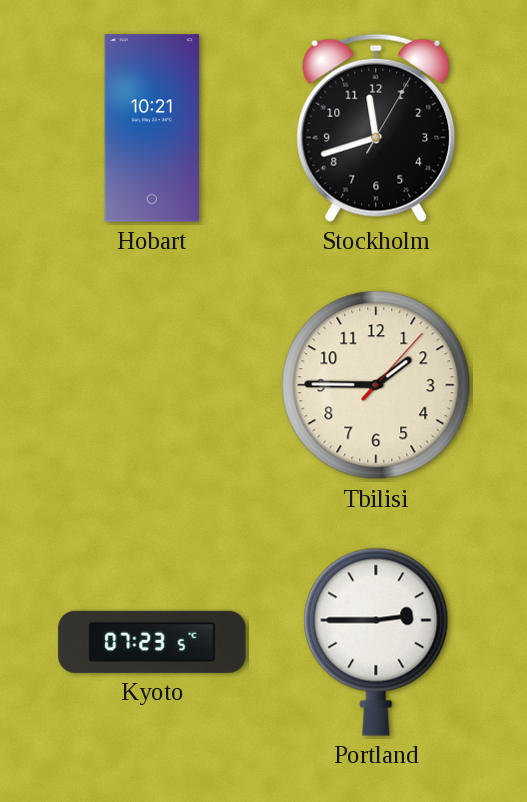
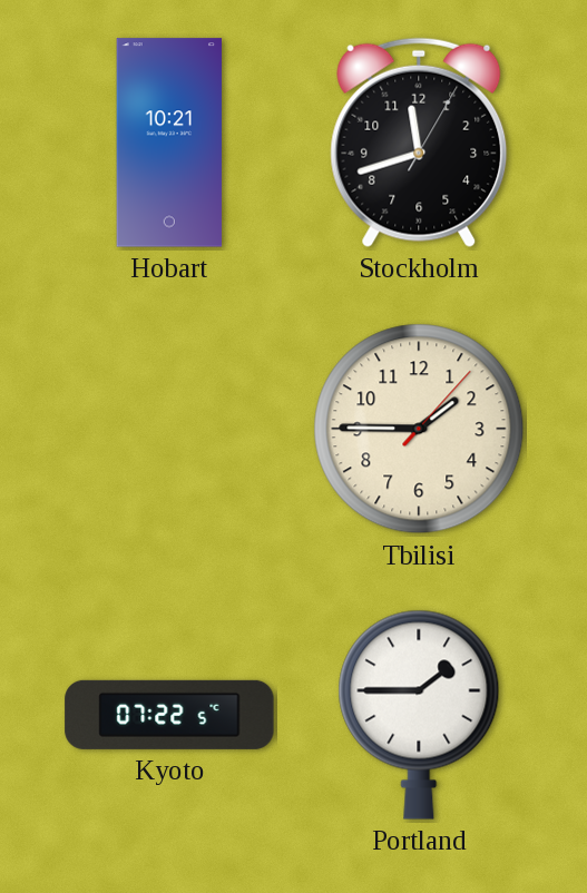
Kyoto: 07:23 -> 07:22 (169, 715)
Portland: 2:45 -> 1:45 (419, 715)
